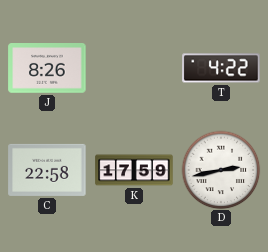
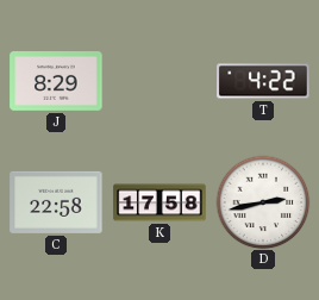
J: 8:26 -> 8:29 (56, 82)
K: 17:59 -> 17:58 (159, 202)
